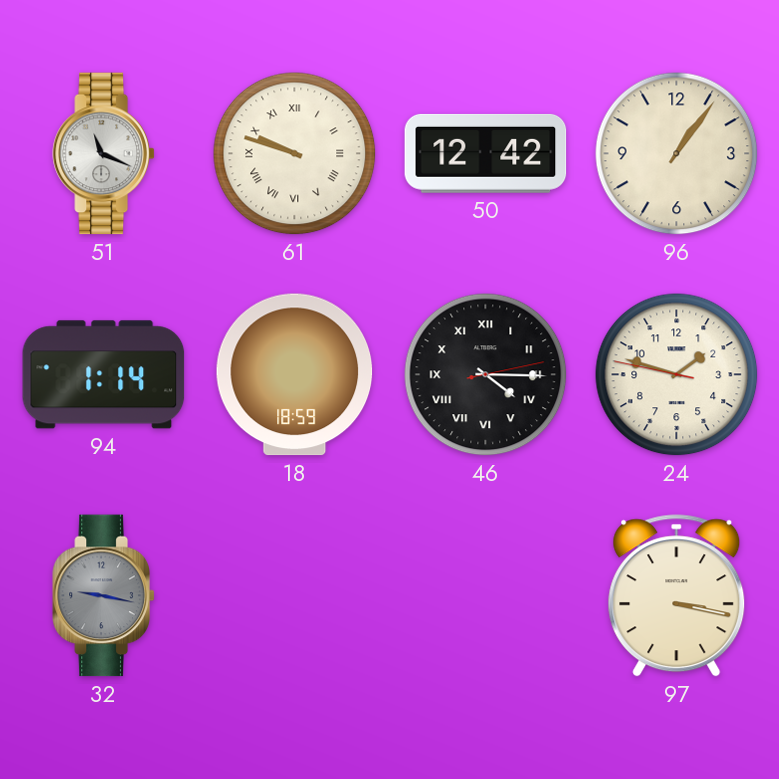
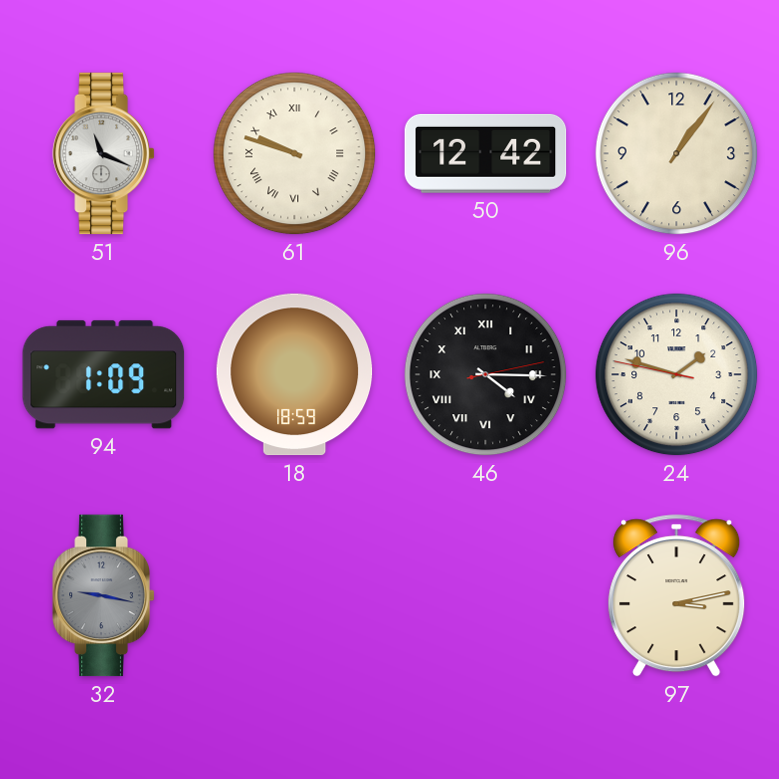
94: 1:14 -> 1:09 (104, 375)
97: 3:17 -> 3:13 (677, 596)
